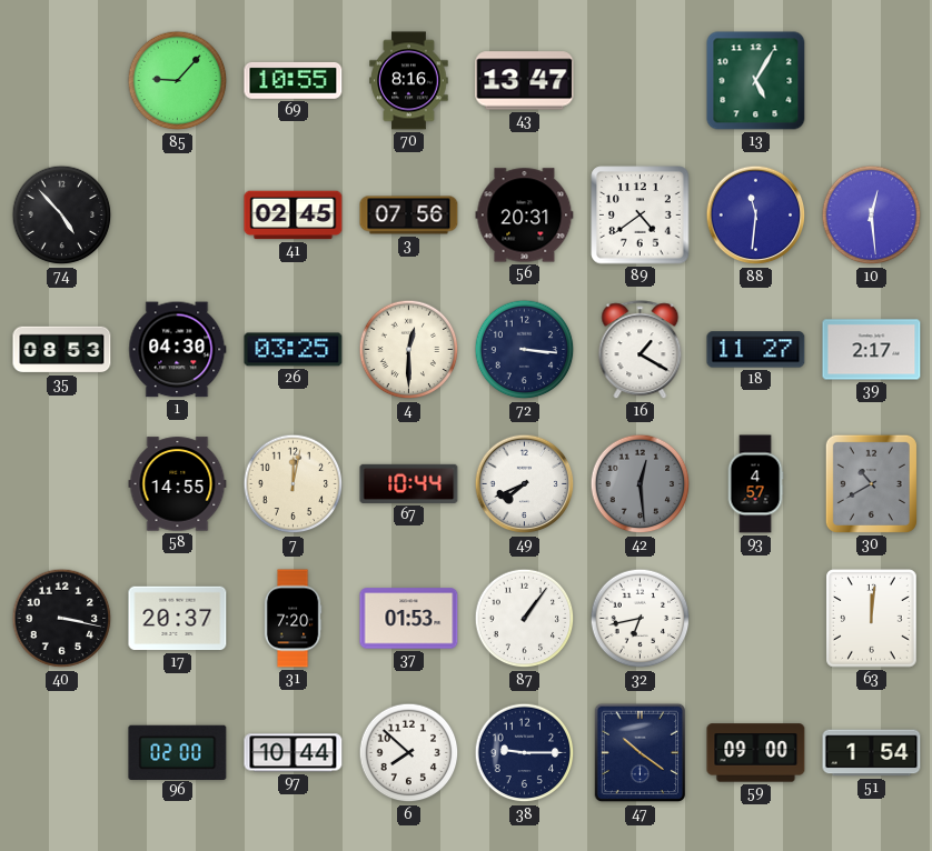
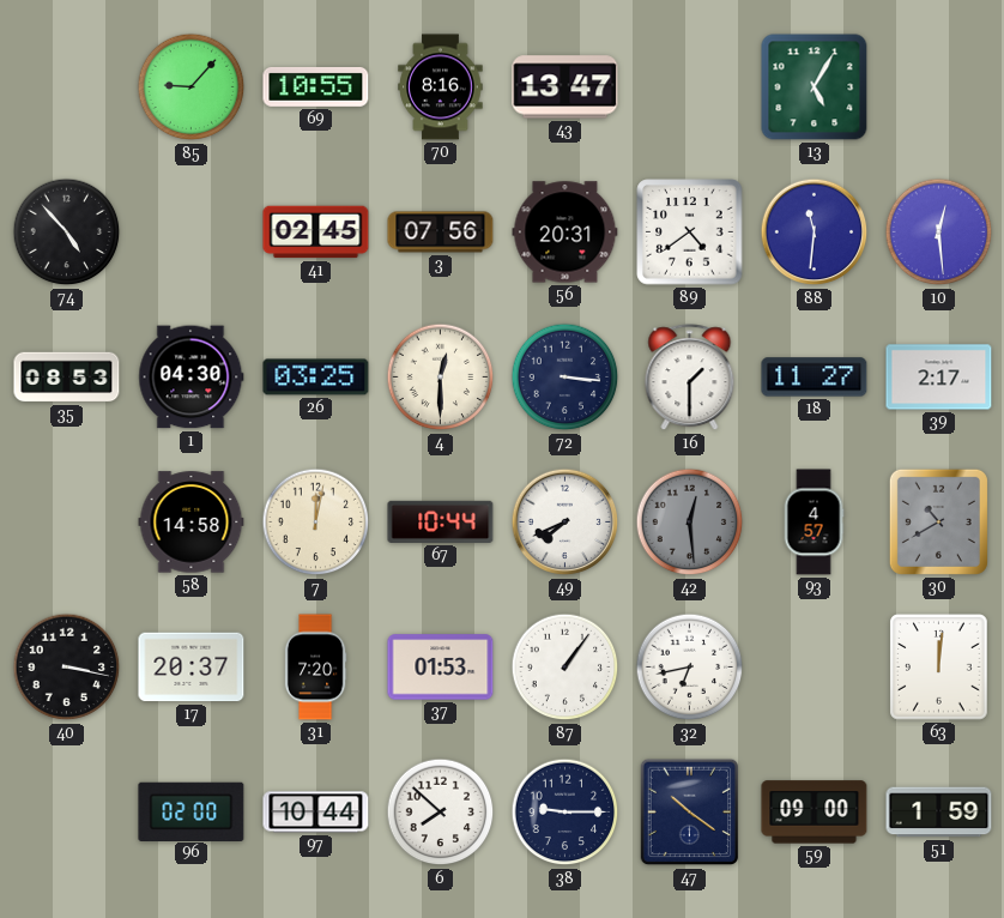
16: 1:20 -> 1:30 (690, 378)
58: 14:55 -> 14:58 (192, 523)
51: 1:54 -> 1:59 (939, 813)
